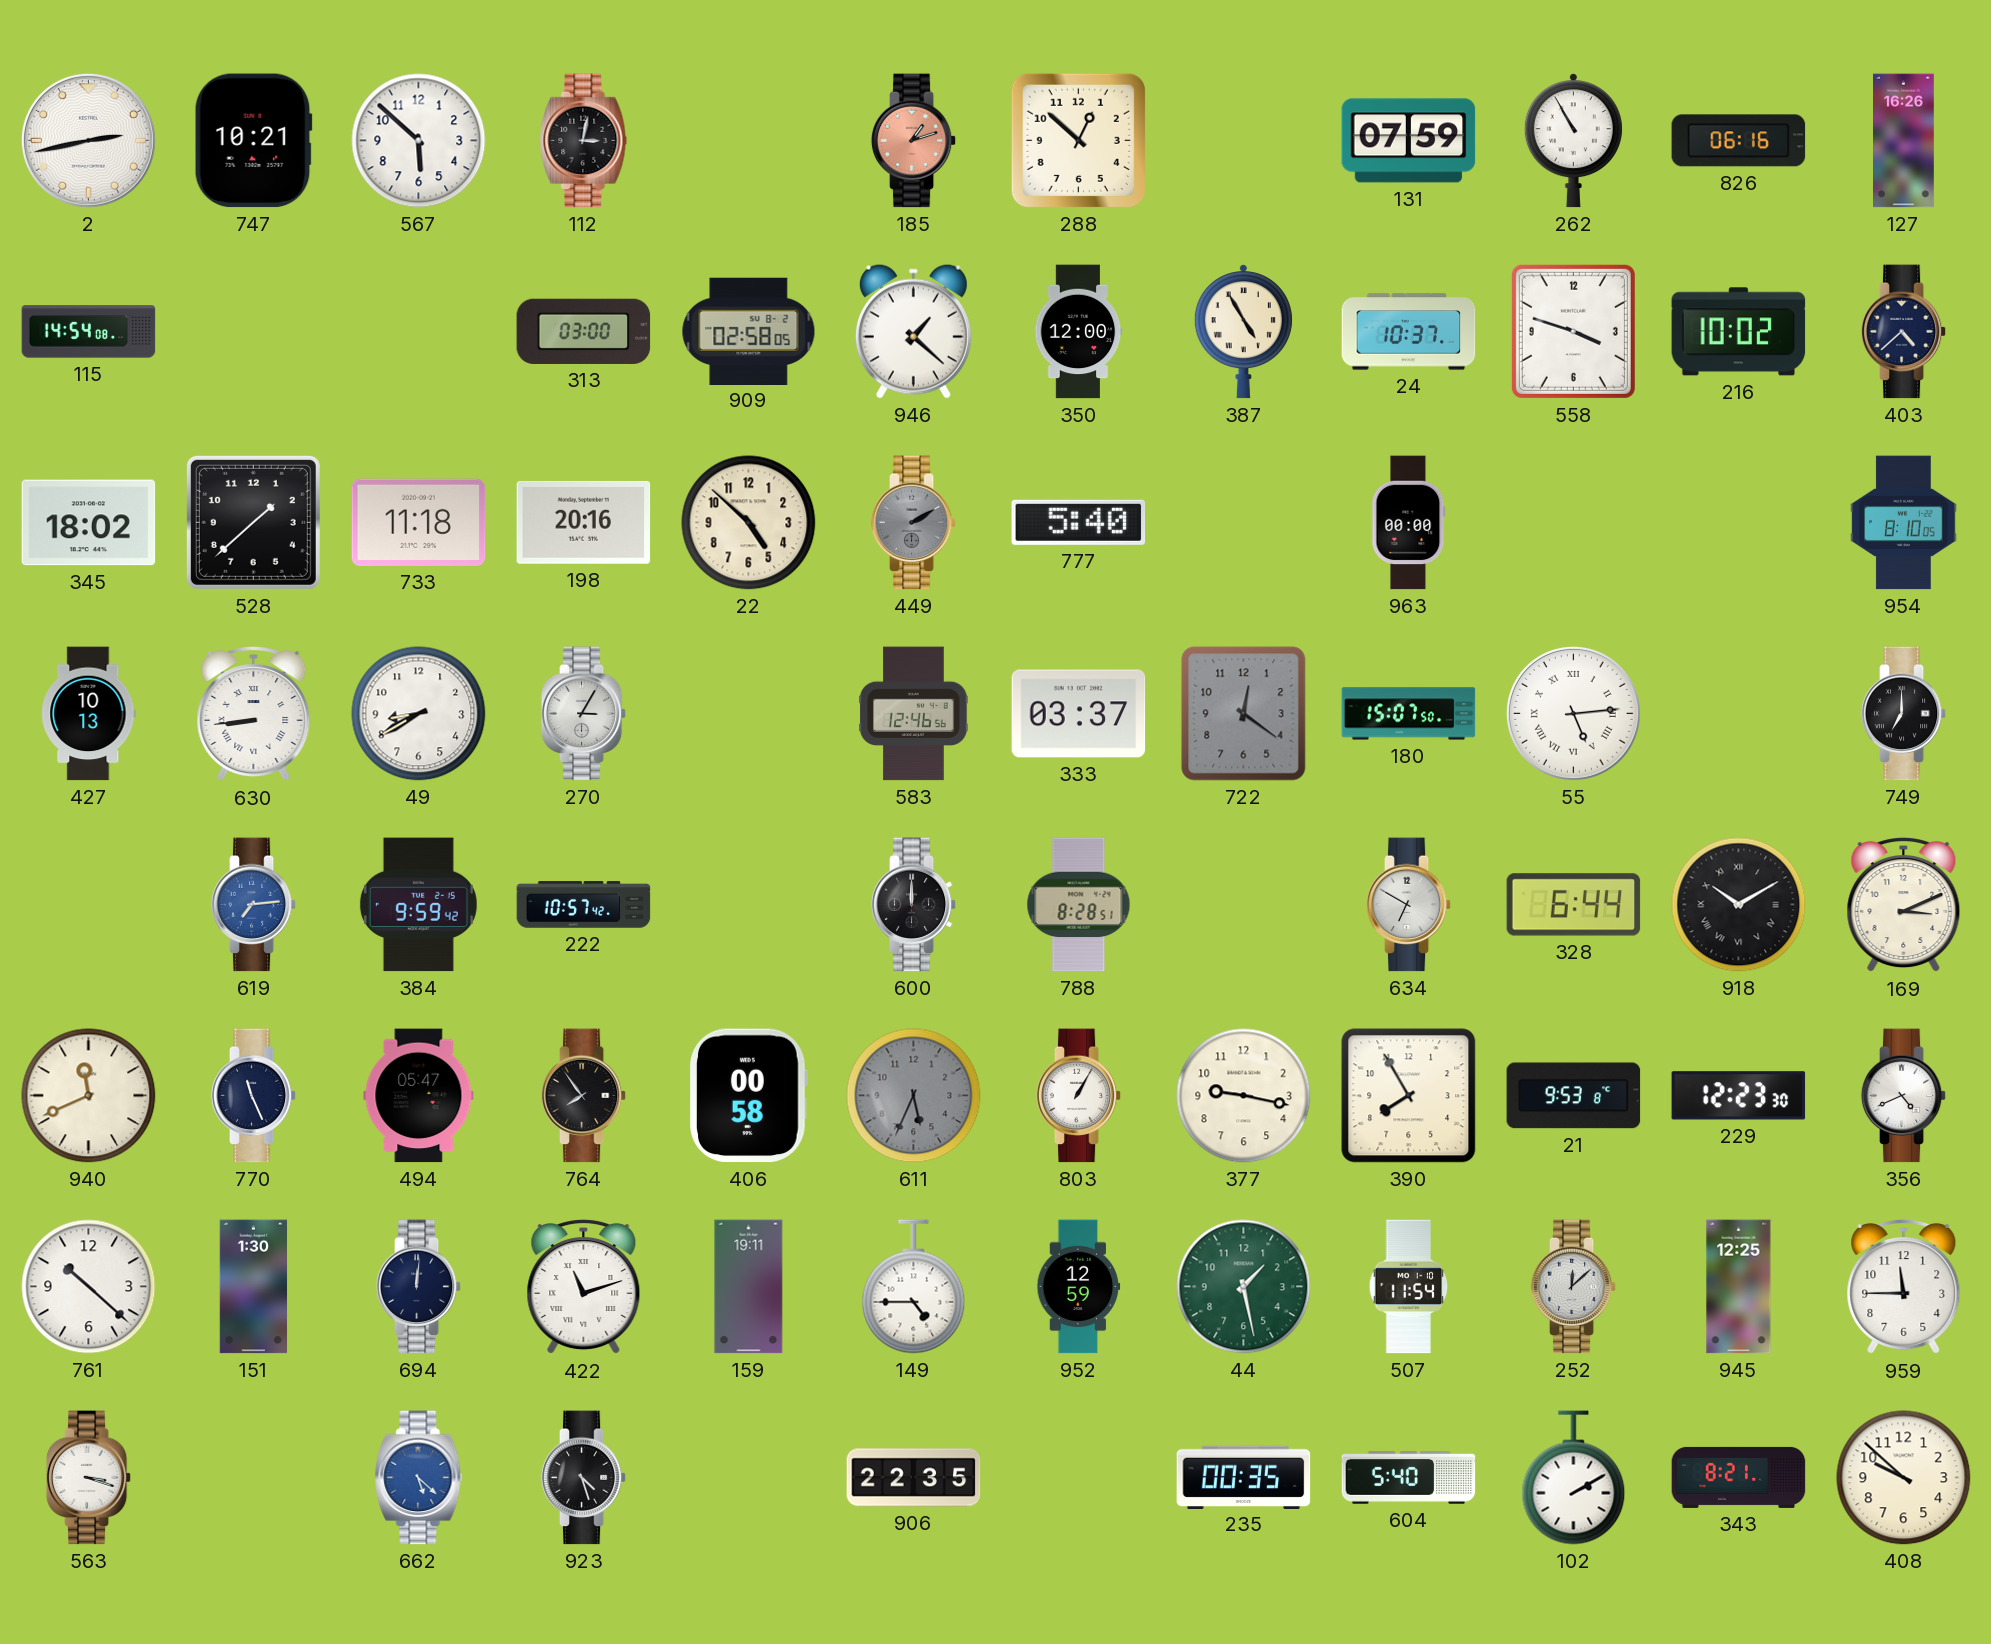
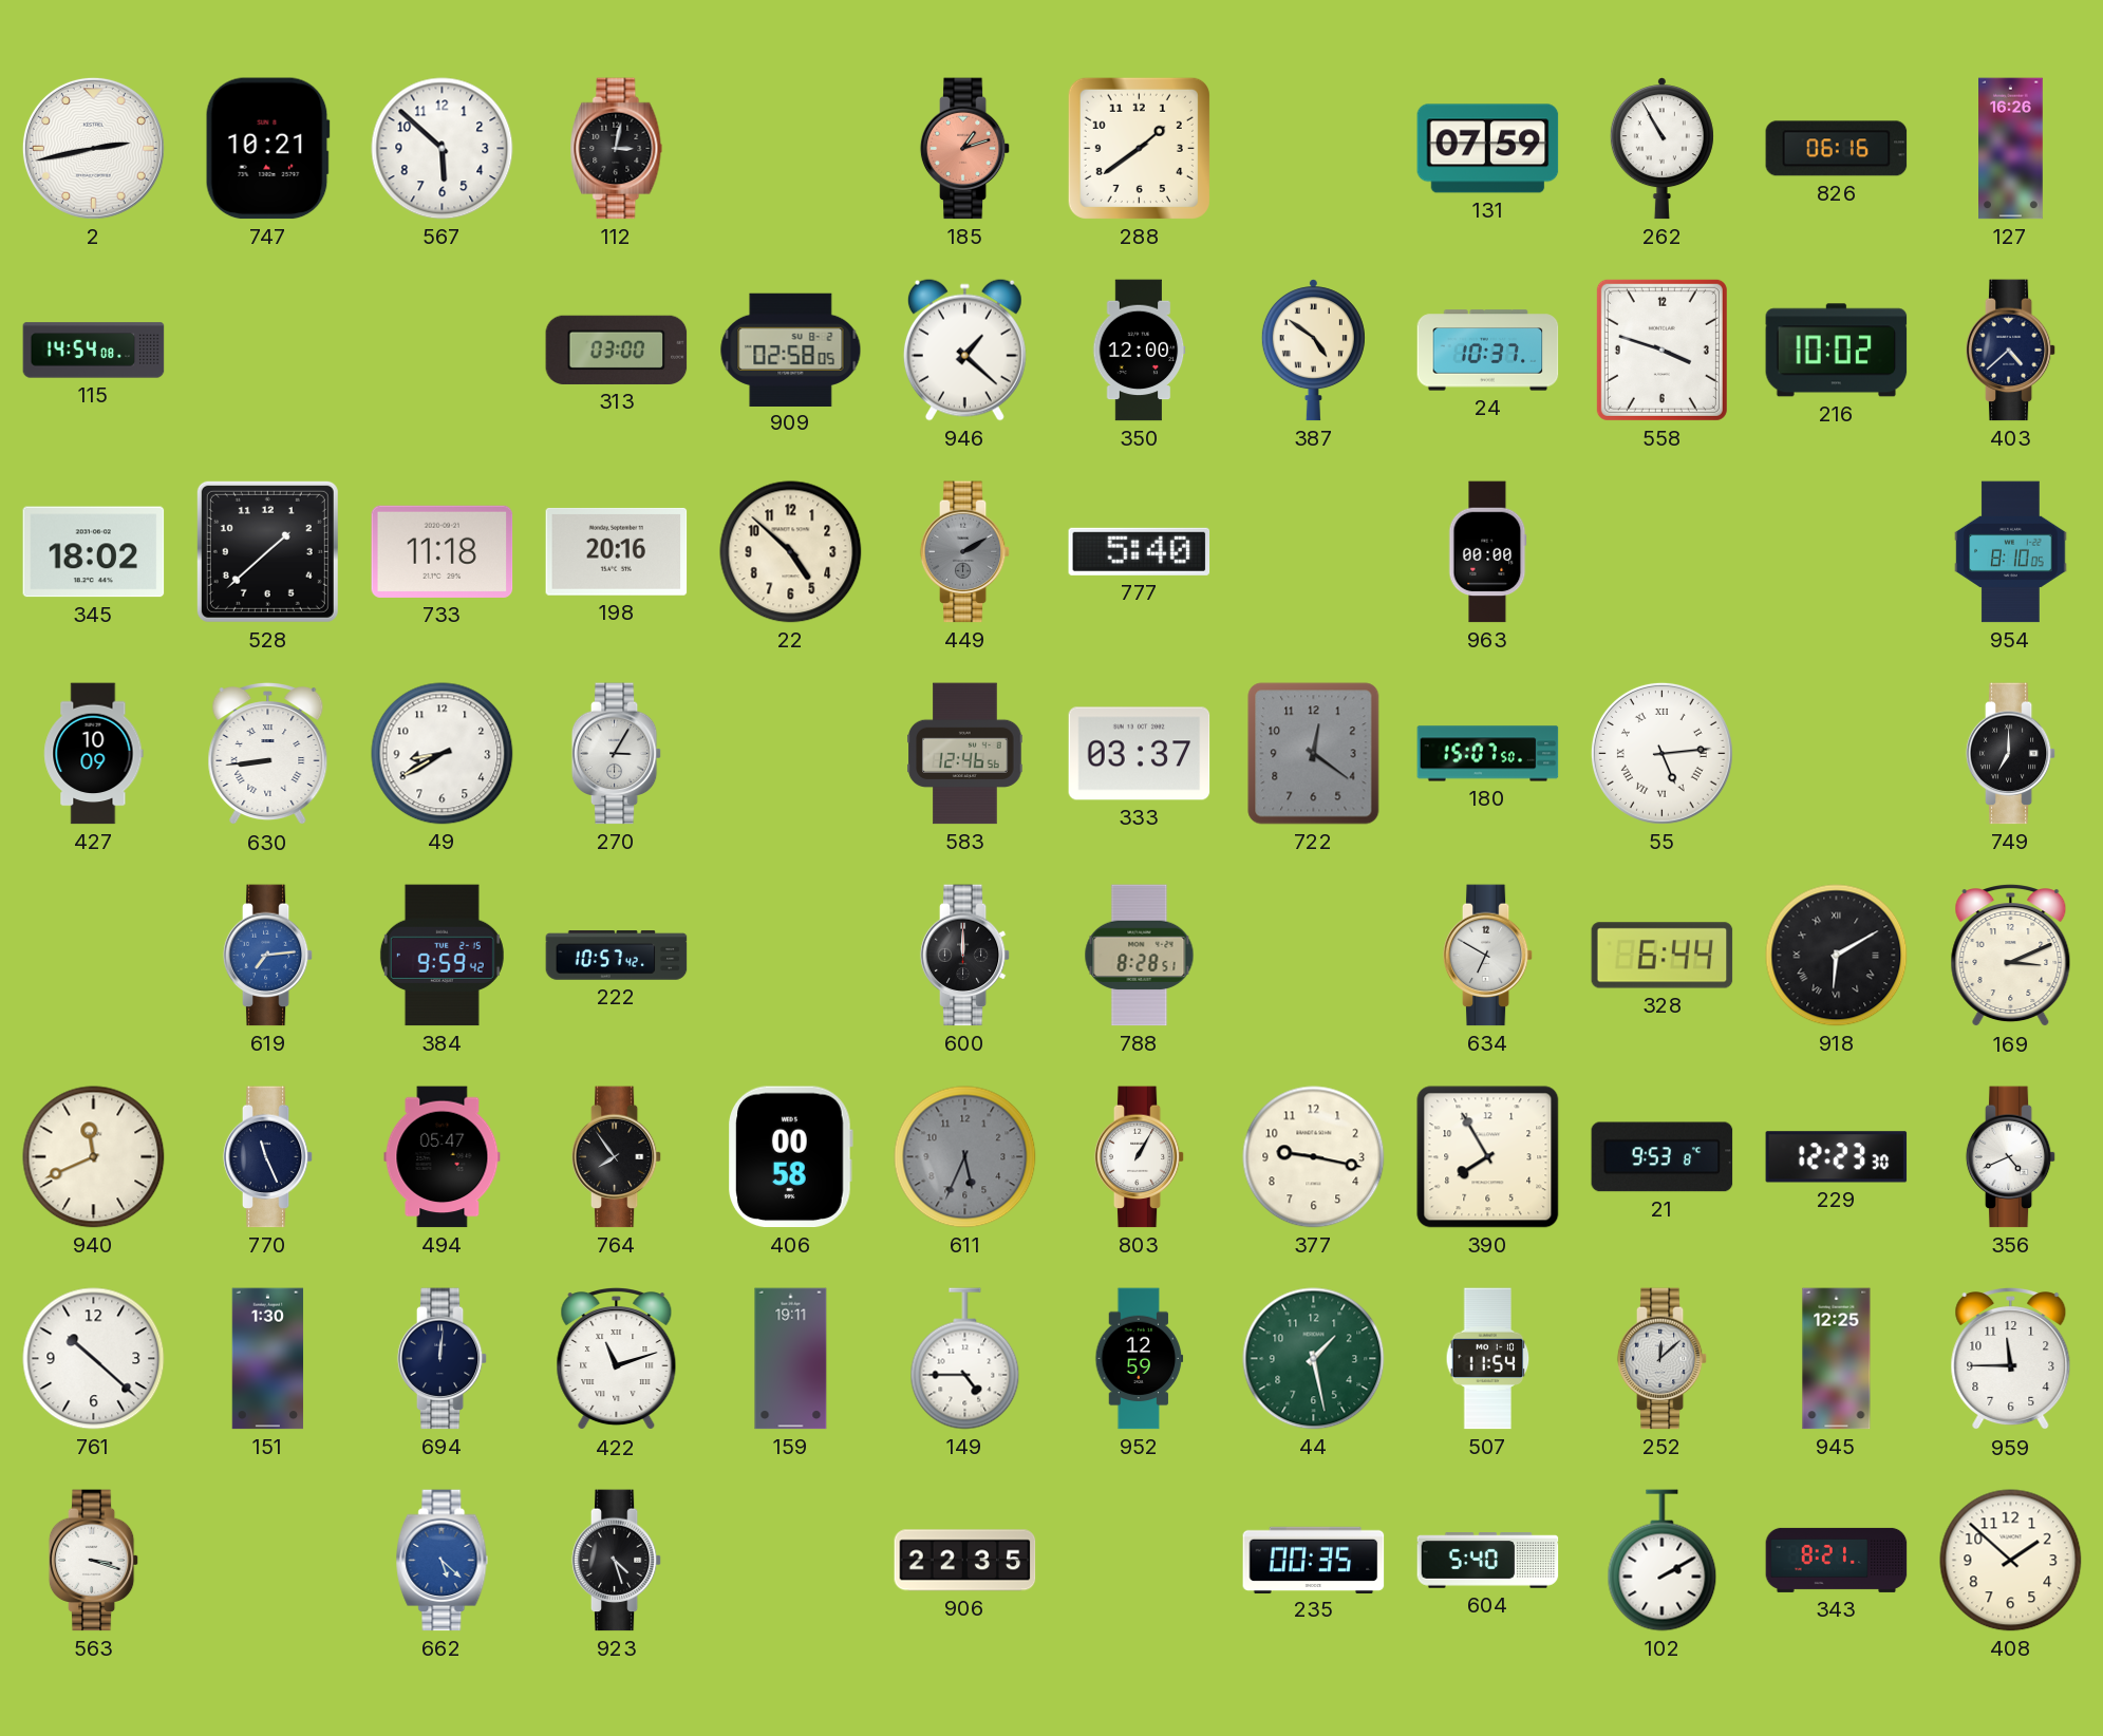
288: 12:52 -> 1:39 (1139, 148)
387: 4:55 -> 4:51 (1313, 351)
427: 10:13 -> 10:09 (94, 754)
918: 10:10 -> 6:10 (1837, 956)
408: 9:52 -> 1:52 (2011, 1561)
